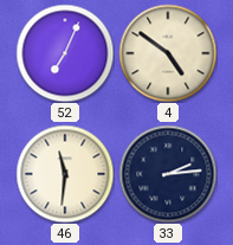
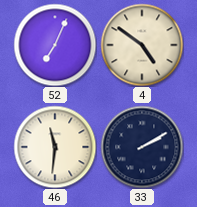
33: 2:14 -> 2:10 (142, 147)
